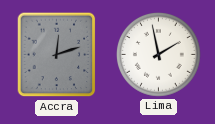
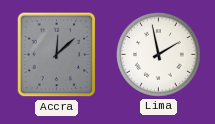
Accra: 12:12 -> 12:08 (57, 55)
